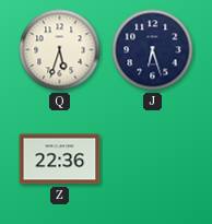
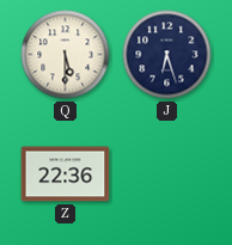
Q: 5:33 -> 5:30 (66, 55)
